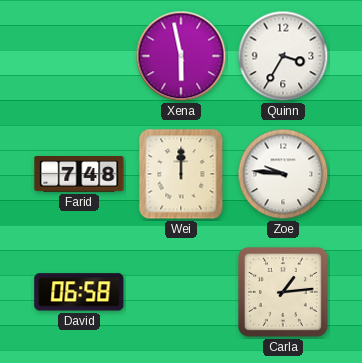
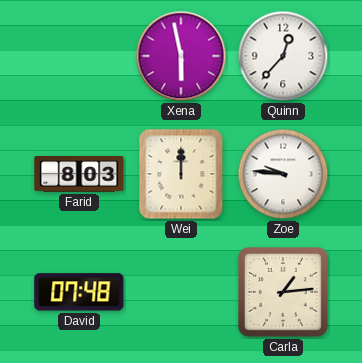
Quinn: 3:35 -> 12:37 (283, 56)
Farid: 7:48 -> 8:03 (79, 174)
David: 06:58 -> 07:48 (79, 292)
